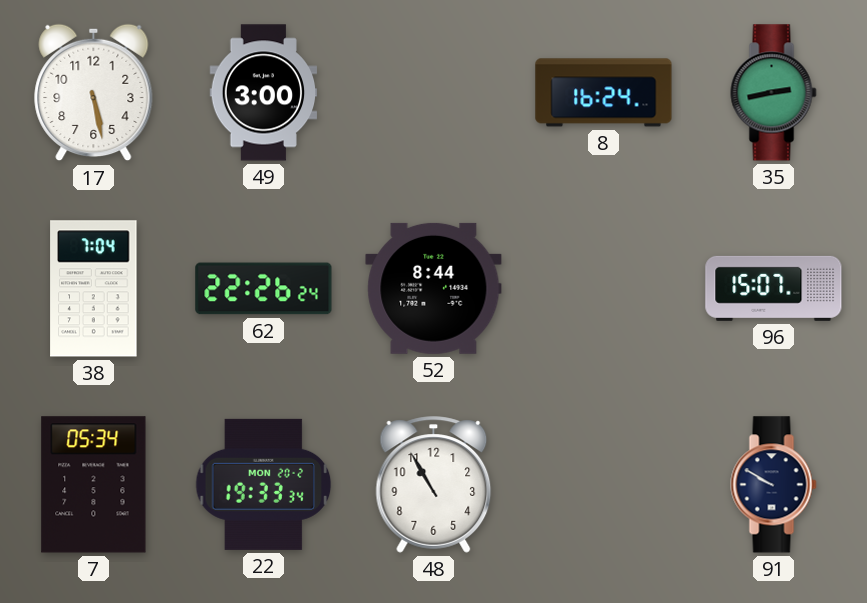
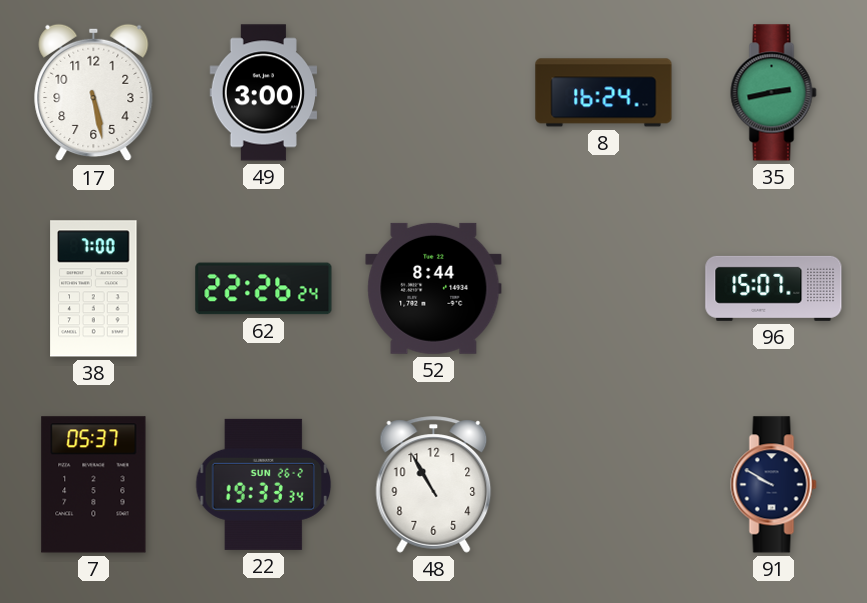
38: 7:04 -> 7:00 (94, 289)
7: 05:34 -> 05:37 (94, 485)
22 date: MON 20-2 -> SUN 26-2 (264, 484)
